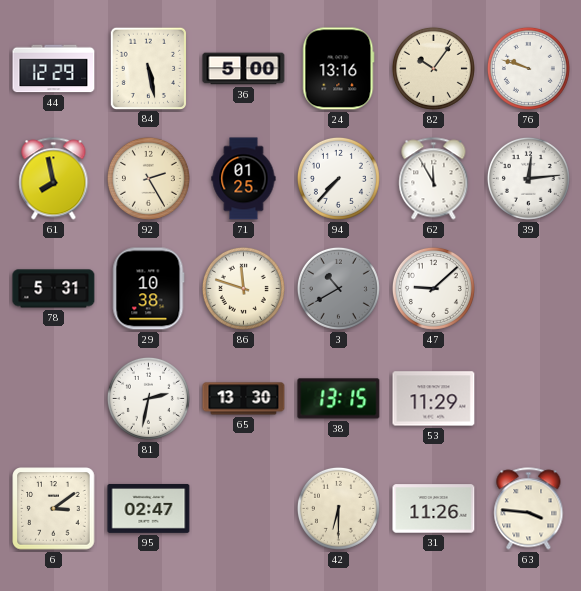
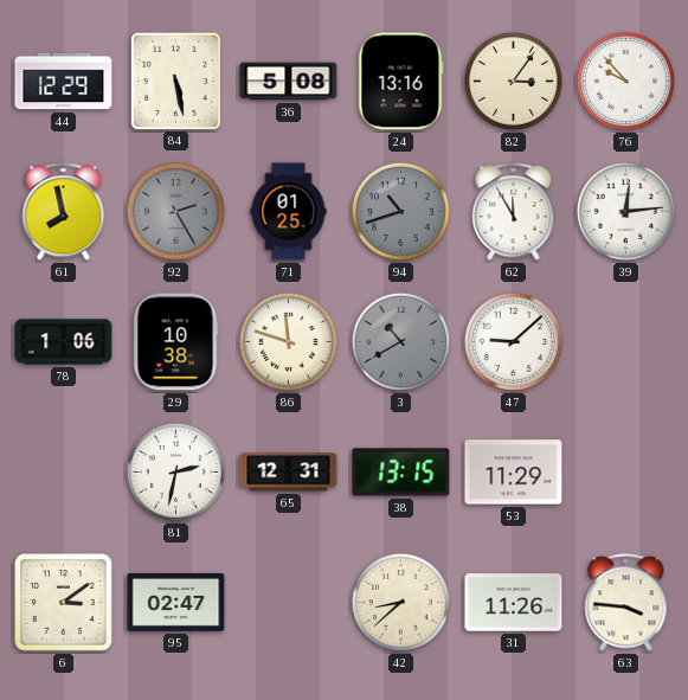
36: 5:00 -> 5:08 (289, 82)
82: 10:06 -> 3:06 (513, 81)
76: 9:48 -> 9:53 (625, 81)
92 dial: cream -> grey (175, 211)
94: 7:37 -> 10:42 (400, 211)
94 dial: white -> grey (400, 211)
78: 5:31 -> 1:06 (64, 342)
65: 13:30 -> 12:31 (289, 473)
42: 6:30 -> 8:38 (400, 602)
